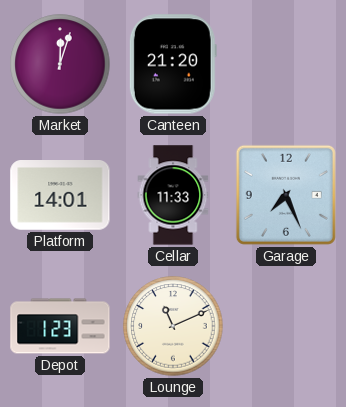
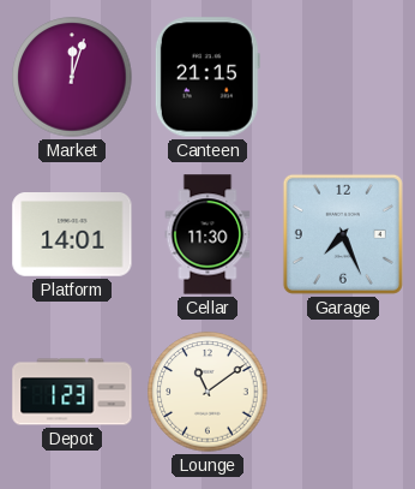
Canteen: 21:20 -> 21:15 (207, 77)
Cellar: 11:33 -> 11:30 (207, 234)
Lounge: 11:11 -> 11:09 (207, 392)
